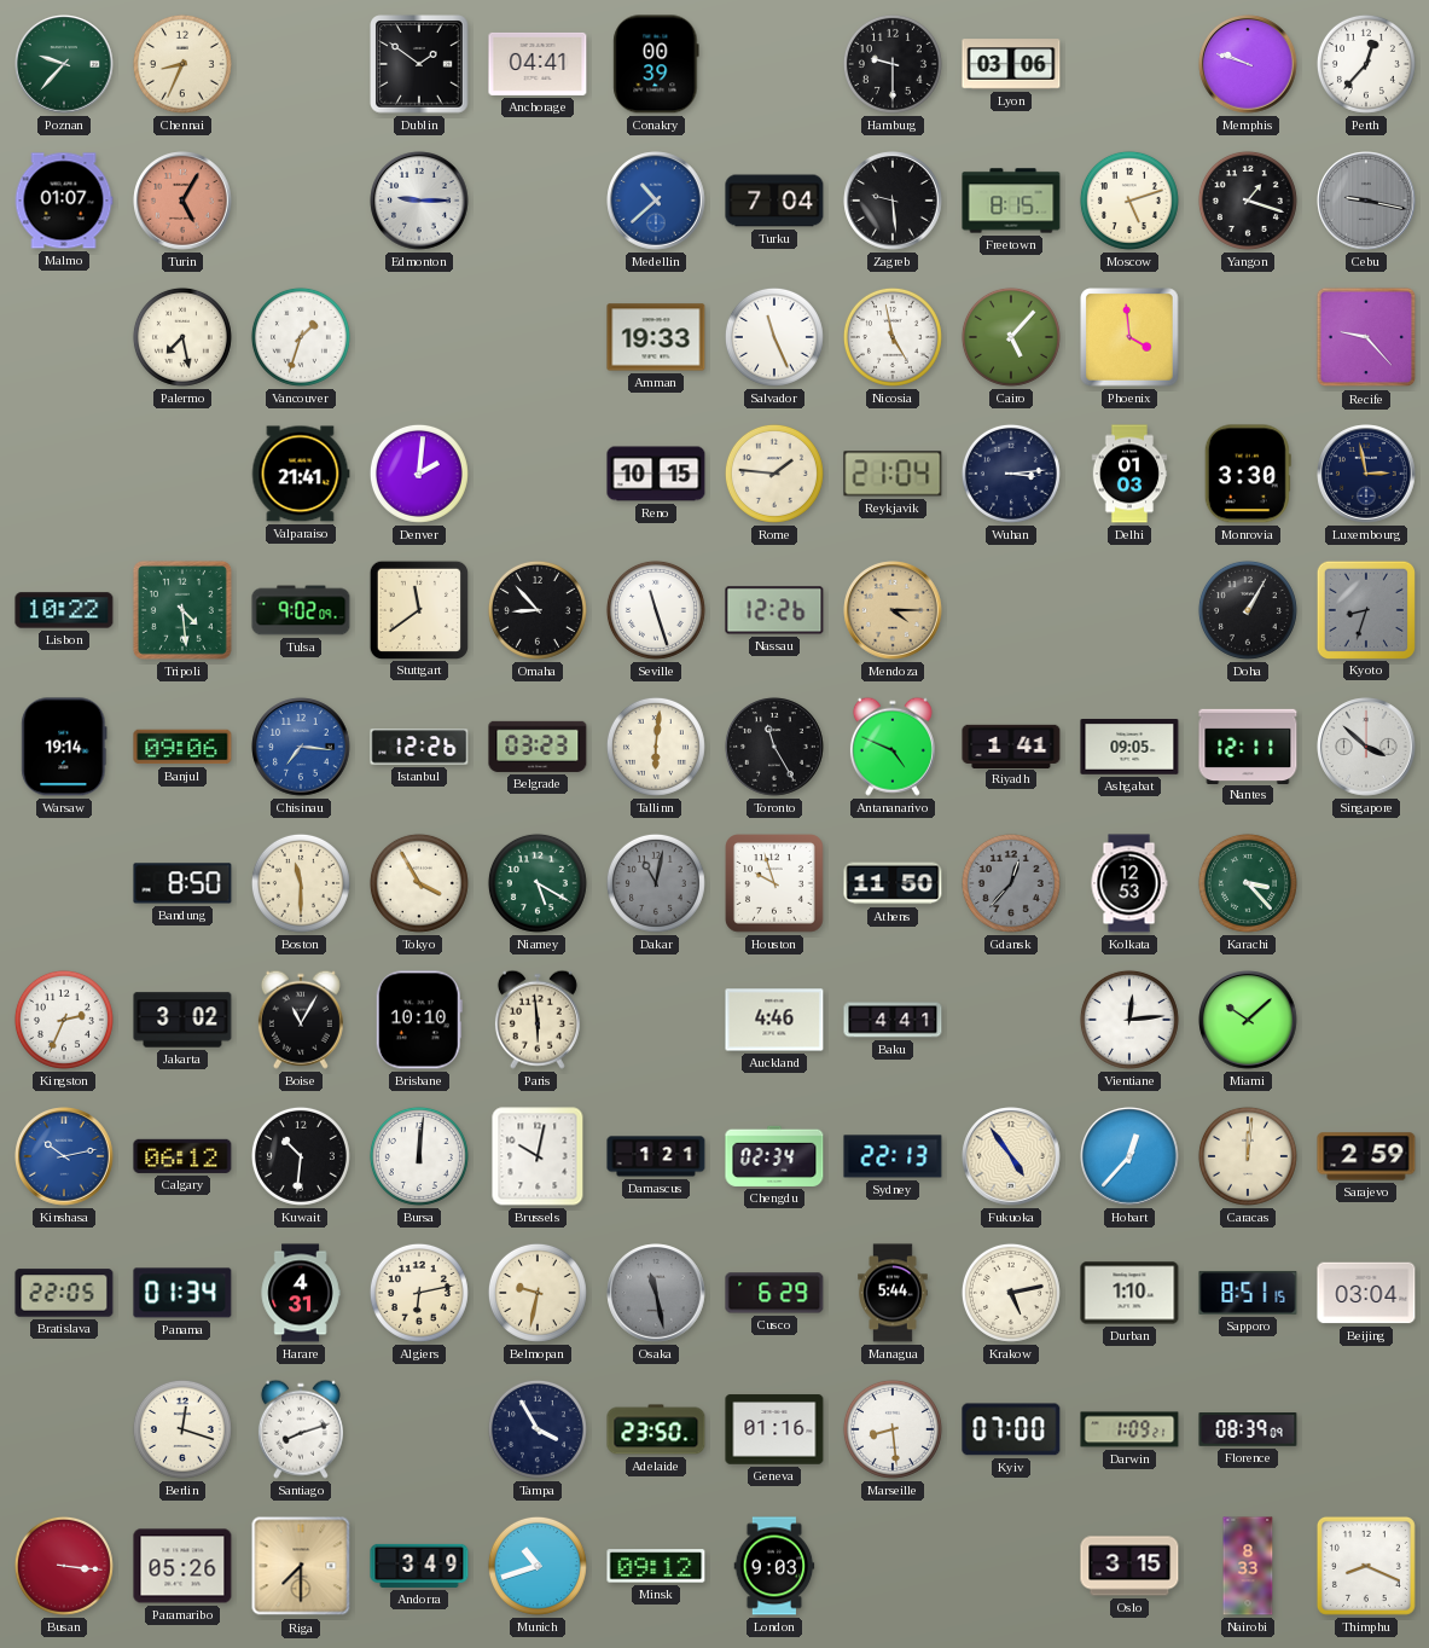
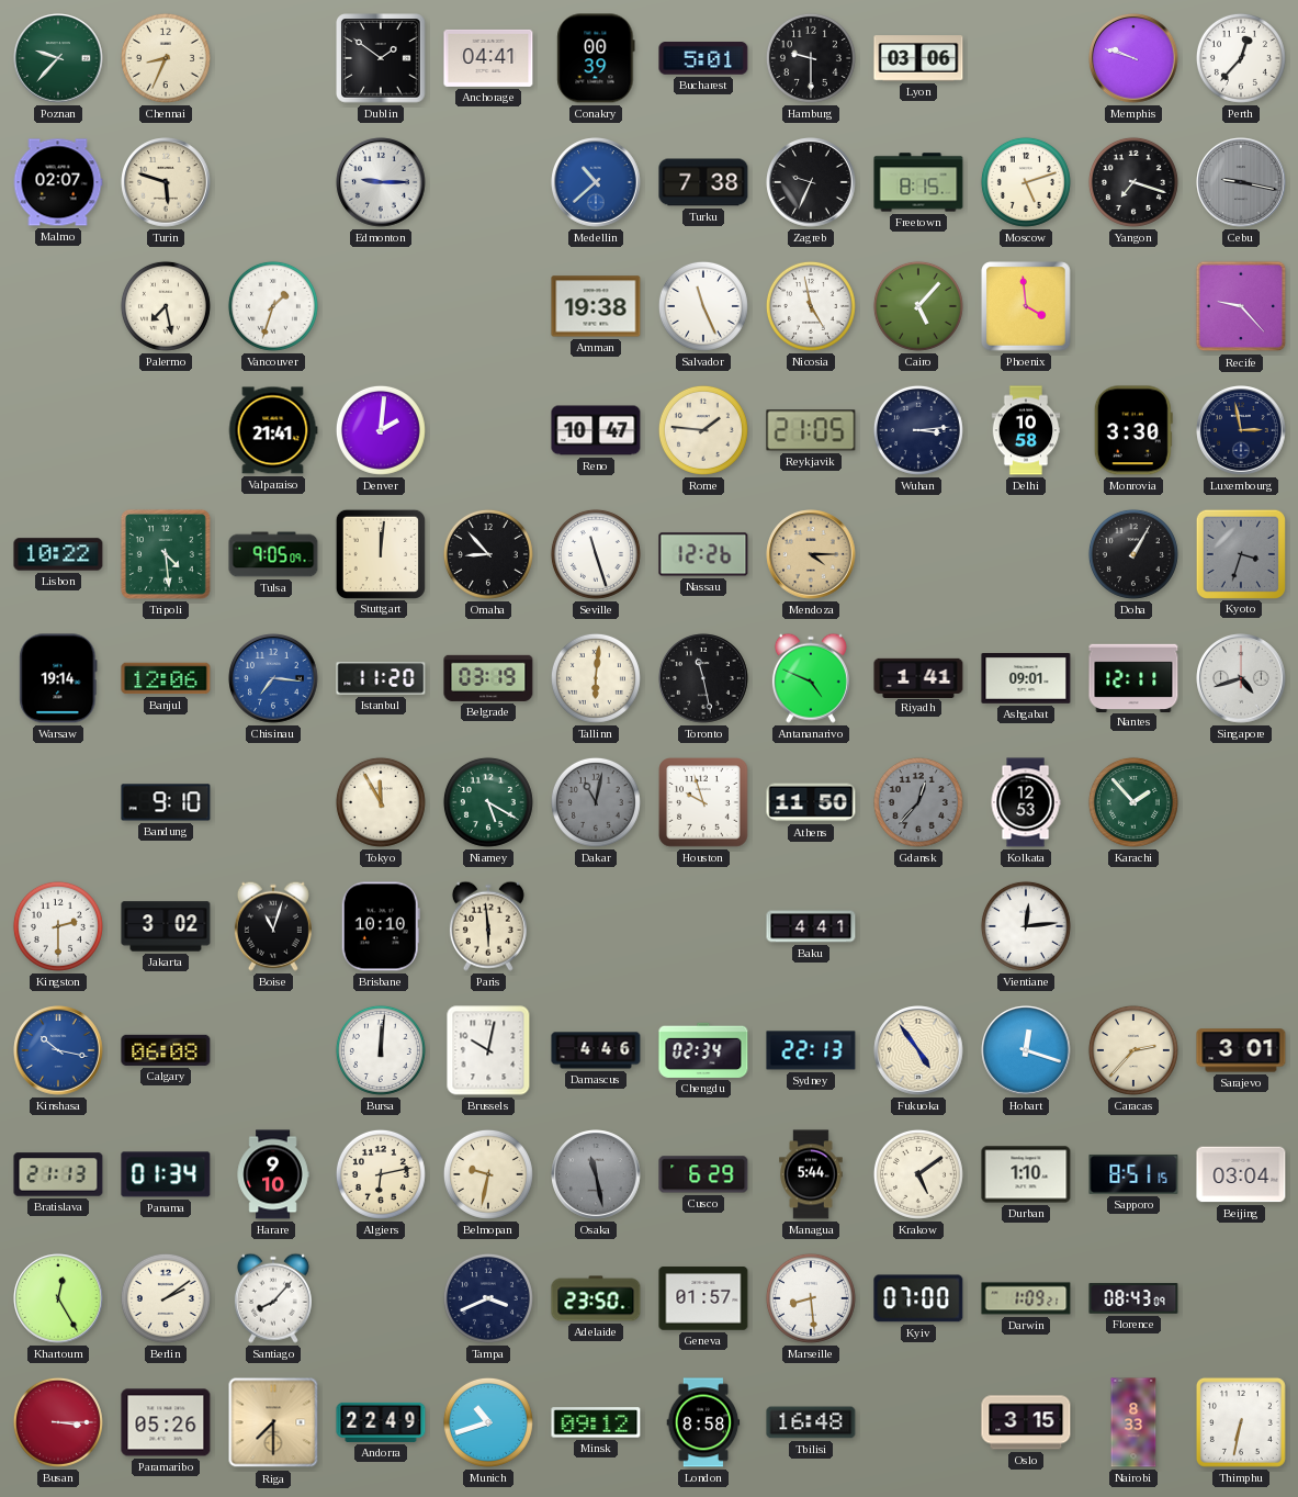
Bucharest: none -> 5:01 (703, 58)
Malmo: 01:07 -> 02:07 (58, 182)
Turin: 5:05 -> 5:48 (166, 182)
Turin dial: salmon -> cream (166, 182)
Turku: 7:04 -> 7:38 (703, 182)
Zagreb: 9:29 -> 9:34 (811, 182)
Yangon: 1:18 -> 7:18 (1133, 182)
Amman: 19:33 -> 19:38 (596, 306)
Reno: 10:15 -> 10:47 (596, 430)
Reykjavik: 21:04 -> 21:05 (811, 430)
Delhi: 01:03 -> 10:58 (1026, 430)
Tulsa: 9:02 -> 9:05 (273, 554)
Stuttgart: 11:39 -> 12:01 (380, 553)
Kyoto: 8:33 -> 3:33 (1240, 553)
Banjul: 09:06 -> 12:06 (166, 678)
Istanbul: 12:26 -> 11:20 (381, 678)
Belgrade: 03:23 -> 03:19 (488, 678)
Toronto: 11:25 -> 11:28 (703, 678)
Ashgabat: 09:05 -> 09:01 (1026, 679)
Singapore: 3:52 -> 4:42 (1241, 678)
Bandung: 8:50 -> 9:10 (166, 802)
Boston: 11:30 -> none (301, 883)
Tokyo: 3:55 -> 11:55 (381, 802)
Karachi: 3:23 -> 1:53 (1133, 802)
Kingston: 2:34 -> 2:30 (58, 926)
Boise: 11:05 -> 11:03 (273, 926)
Auckland: 4:46 -> none (774, 1020)
Miami: 10:08 -> none (1248, 1020)
Kinshasa: 10:13 -> 10:17 (58, 1050)
Calgary: 06:12 -> 06:08 (166, 1050)
Kuwait: 10:31 -> none (301, 1156)
Damascus: 1:21 -> 4:46 (596, 1050)
Hobart: 12:37 -> 12:18 (1026, 1050)
Caracas: 12:01 -> 2:37 (1133, 1050)
Sarajevo: 2:59 -> 3:01 (1241, 1050)
Bratislava: 22:05 -> 21:13 (58, 1174)
Harare: 4:31 -> 9:10 (273, 1174)
Krakow: 5:13 -> 5:09 (918, 1174)
Khartoum: none -> 12:25 (58, 1298)
Berlin: 12:18 -> 2:09 (166, 1298)
Santiago: 8:12 -> 8:07 (273, 1298)
Tampa: 3:55 -> 3:41 (488, 1298)
Geneva: 01:16 -> 01:57 (703, 1298)
Florence: 08:39 -> 08:43 (1133, 1298)
Busan: 3:16 -> 3:15 (58, 1422)
Andorra: 3:49 -> 22:49 (381, 1422)
London: 9:03 -> 8:58 (703, 1422)
Tbilisi: none -> 16:48 (811, 1422)
Thimphu: 8:19 -> 6:32 (1241, 1422)
